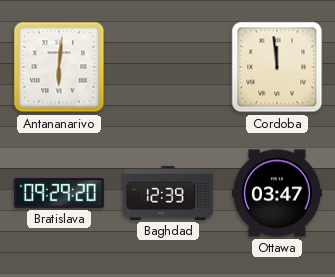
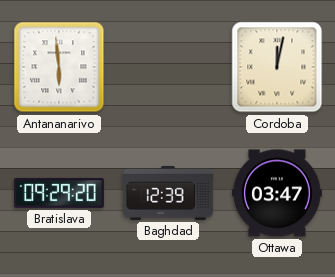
Antananarivo: 6:01 -> 5:59 (59, 67)
Cordoba: 11:59 -> 12:02 (277, 67)
